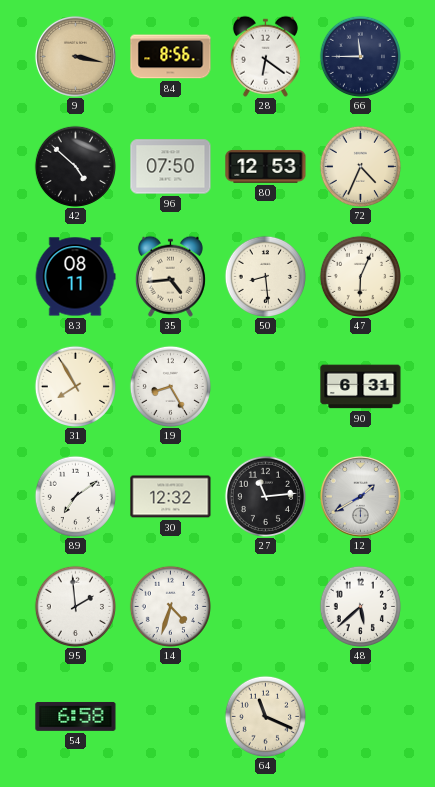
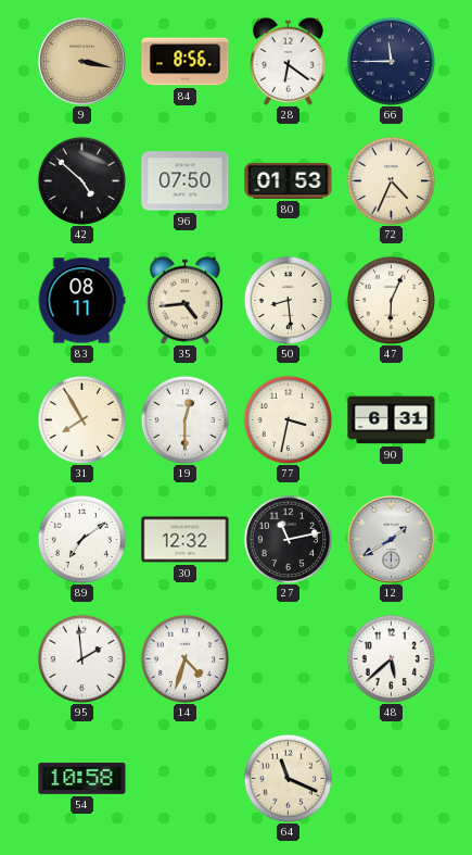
80: 12:53 -> 01:53 (289, 180)
19: 8:25 -> 12:30 (184, 419)
77: none -> 3:32 (288, 419)
27: 11:14 -> 11:13 (288, 539)
54: 6:58 -> 10:58 (82, 778)
